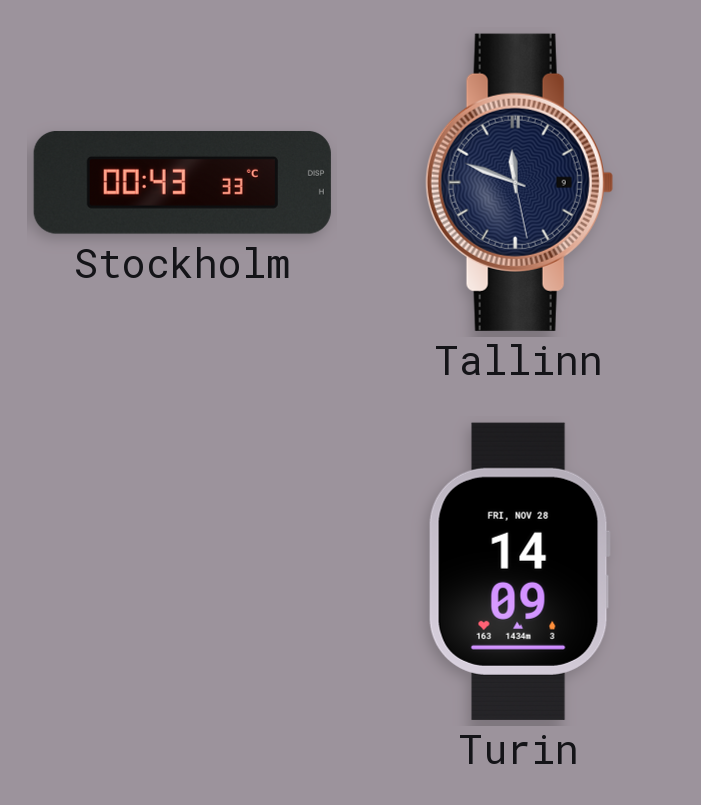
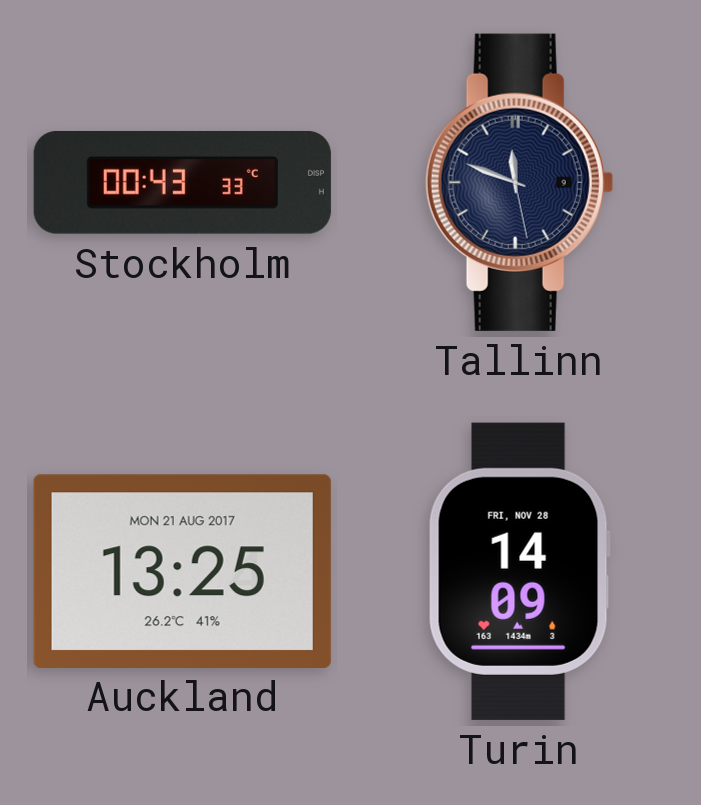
Auckland: none -> 13:25 (182, 571)
